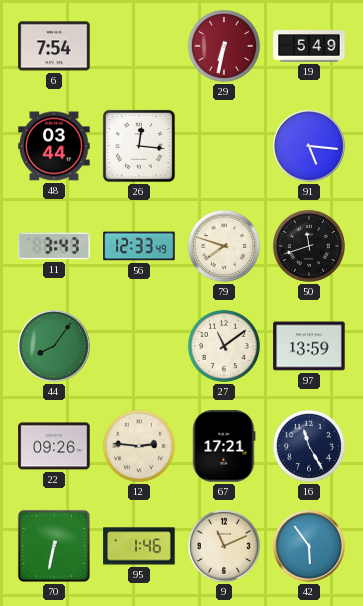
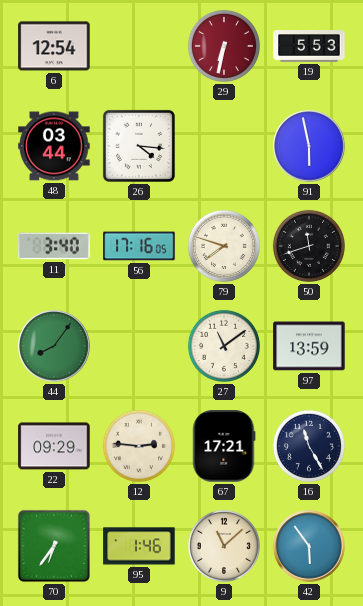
6: 7:54 -> 12:54 (54, 46)
19: 5:49 -> 5:53 (309, 46)
26: 12:16 -> 4:16 (139, 146)
91: 5:16 -> 5:58 (309, 146)
11: 3:43 -> 3:40 (54, 246)
56: 12:33 -> 17:16 (139, 246)
22: 09:26 -> 09:29 (54, 446)
70: 6:32 -> 6:36 (54, 546)
9: 11:11 -> 11:08 (224, 546)
